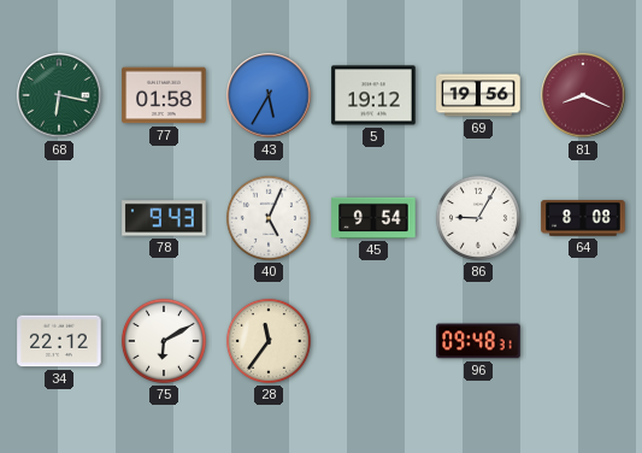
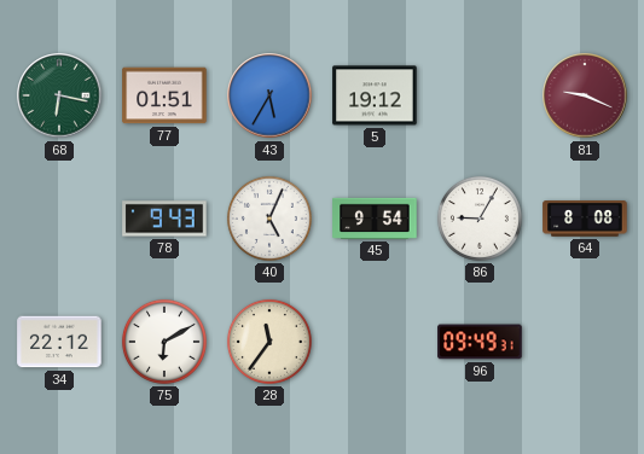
77: 01:58 -> 01:51 (164, 95)
69: 19:56 -> none (478, 95)
81: 8:19 -> 9:19 (585, 95)
96: 09:48 -> 09:49 (480, 342)
